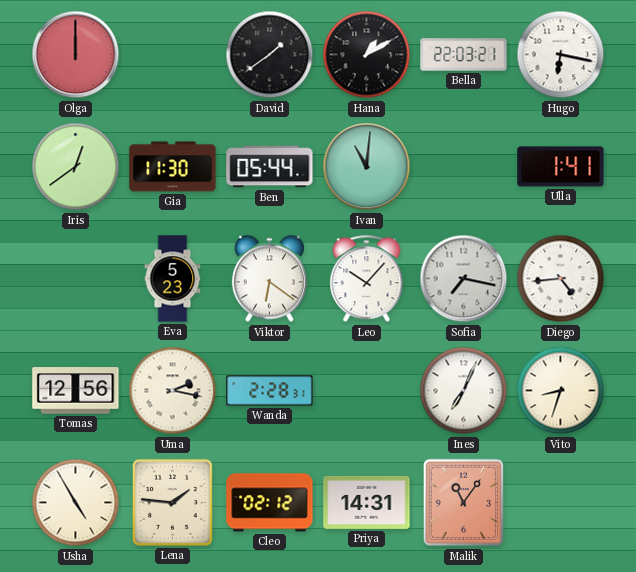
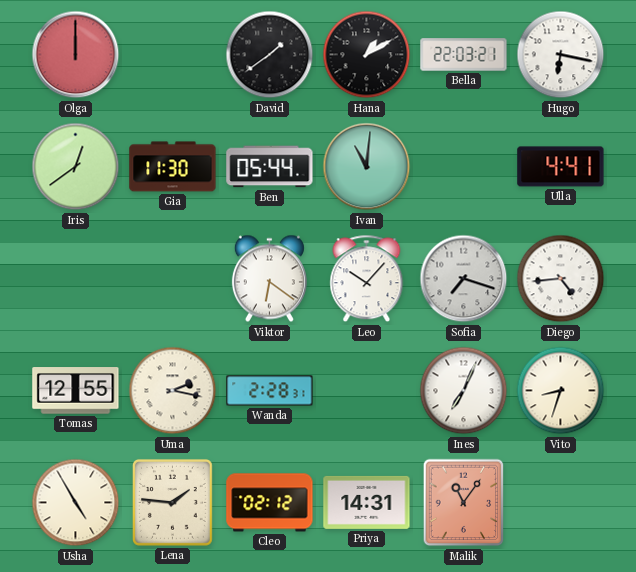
Ulla: 1:41 -> 4:41 (561, 167)
Eva: 5:23 -> none (173, 279)
Sofia: 7:17 -> 7:18 (464, 279)
Tomas: 12:56 -> 12:55 (76, 391)
